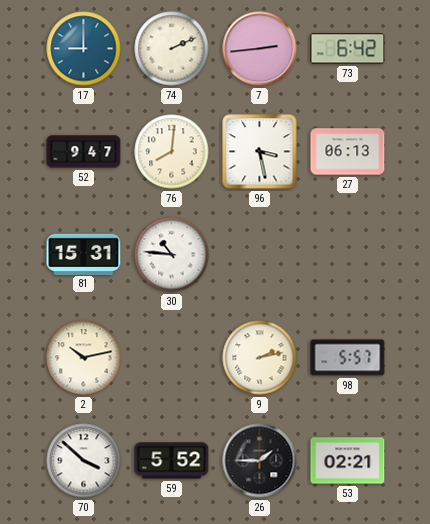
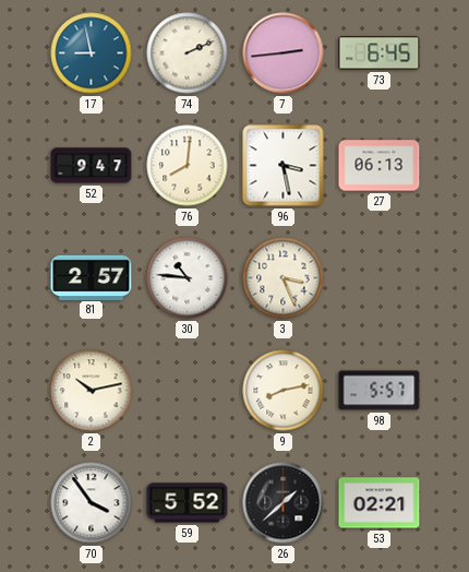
17: 9:00 -> 8:58 (92, 53)
73: 6:42 -> 6:45 (380, 53)
81: 15:31 -> 2:57 (92, 277)
3: none -> 3:26 (284, 278)
9: 2:13 -> 8:13 (284, 391)
70: 3:52 -> 3:54 (92, 503)
26: 1:45 -> 1:38 (284, 503)
